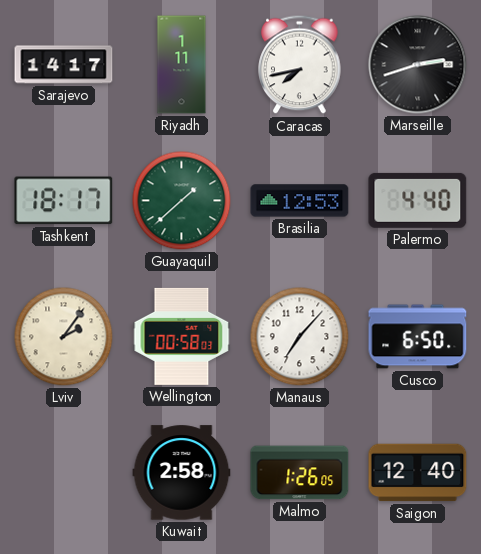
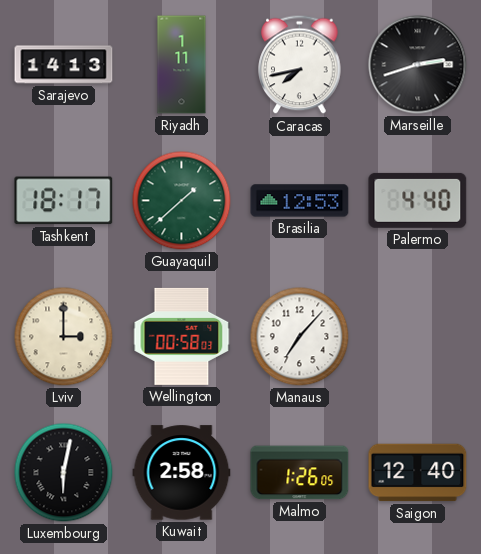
Sarajevo: 14:17 -> 14:13 (64, 65)
Lviv: 2:06 -> 3:00 (64, 337)
Cusco: 6:50 -> none (418, 337)
Luxembourg: none -> 6:02 (64, 473)
